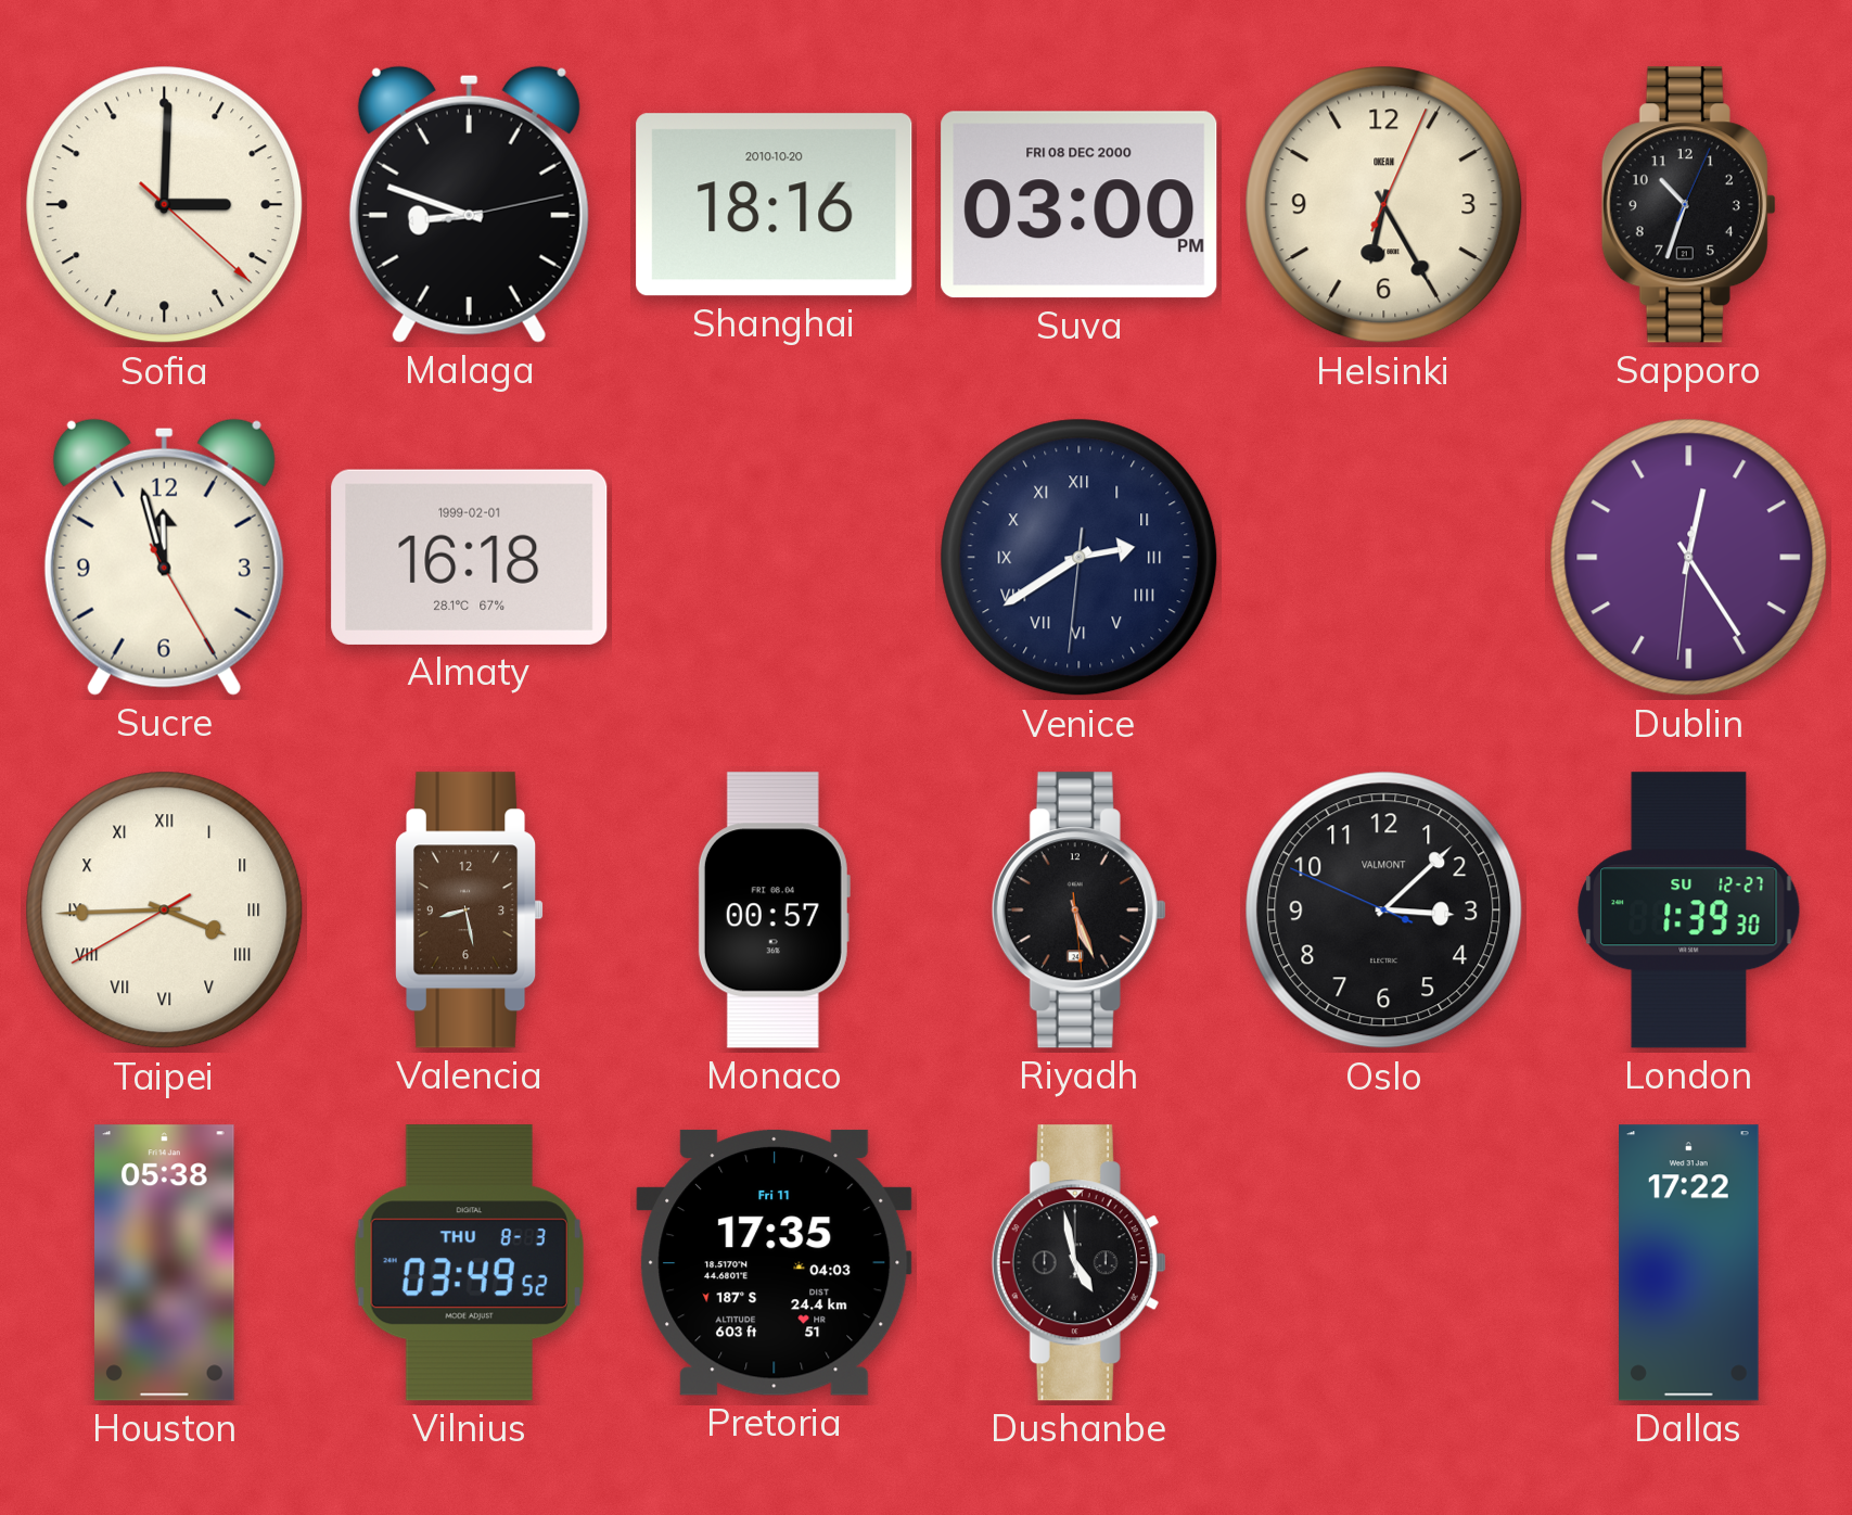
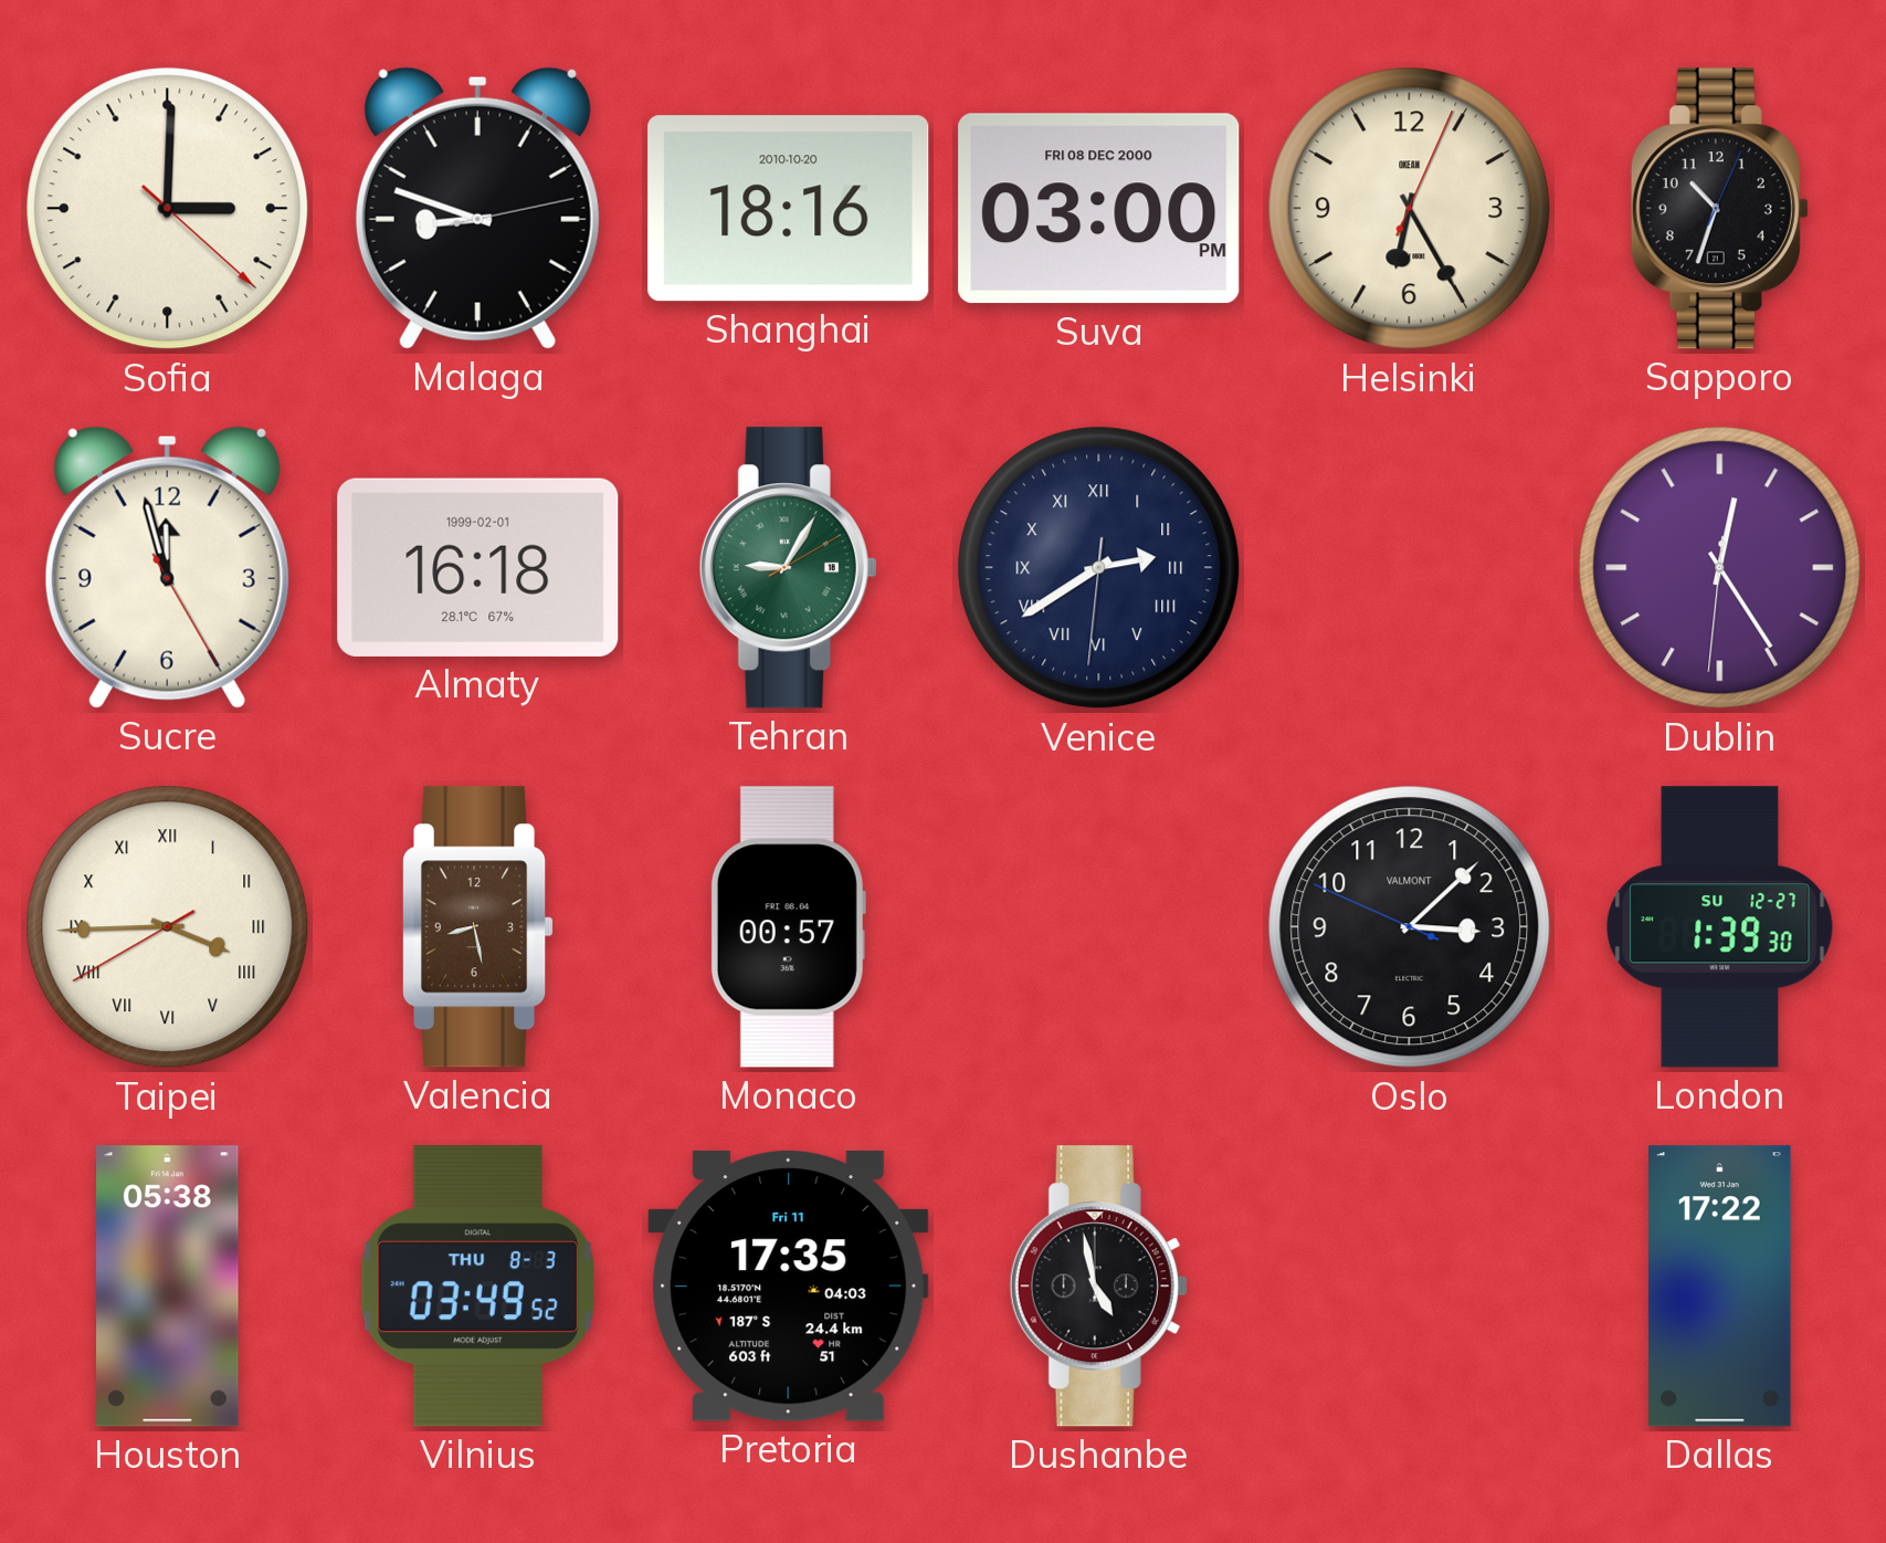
Tehran: none -> 9:05 (788, 568)
Riyadh: 5:26 -> none (1078, 911)
